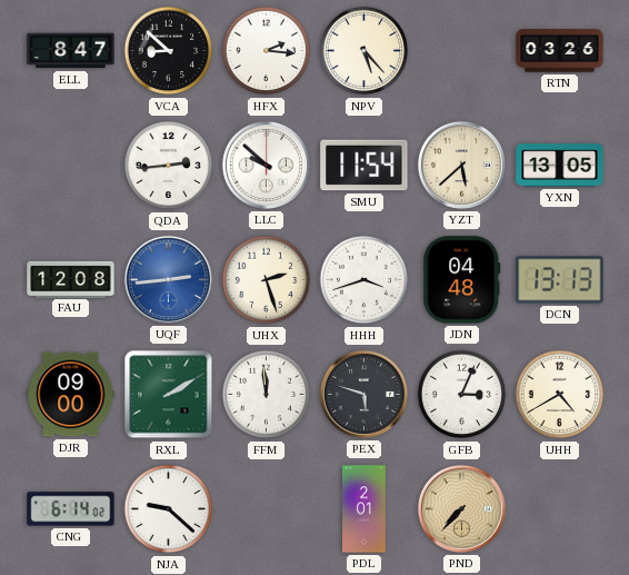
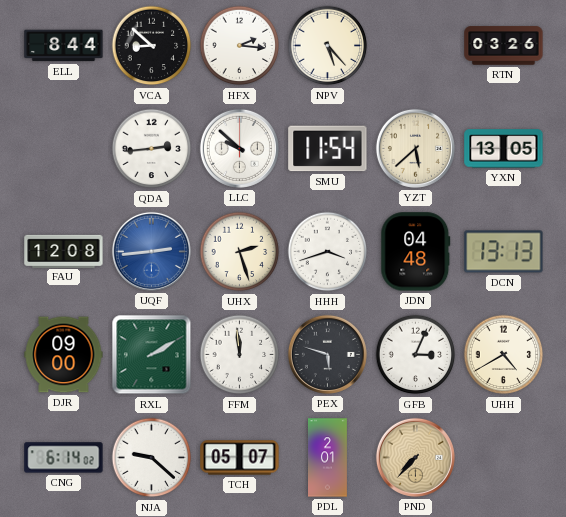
ELL: 8:47 -> 8:44 (64, 46)
TCH: none -> 05:07 (240, 458)
